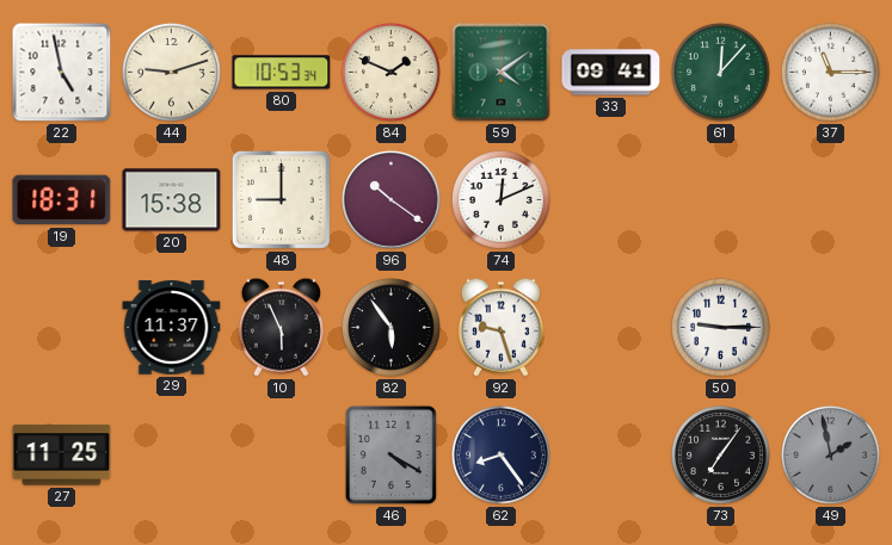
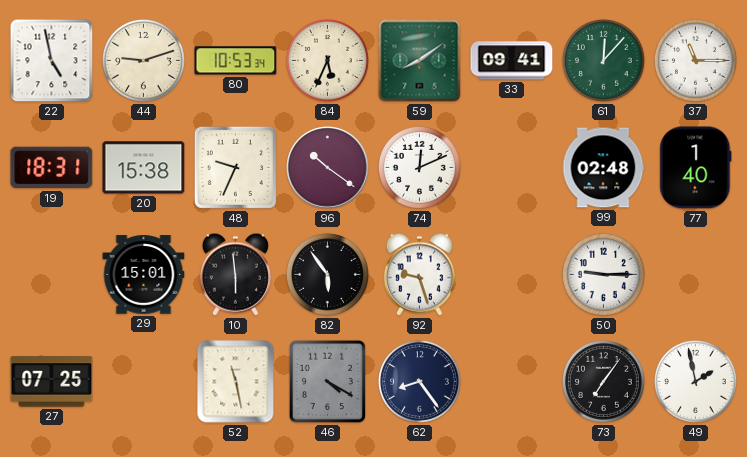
84: 1:49 -> 5:34 (327, 60)
59: 4:09 -> 8:09 (420, 61)
48: 9:00 -> 9:34 (235, 167)
99: none -> 02:48 (603, 168)
77: none -> 1:40 (696, 168)
29: 11:37 -> 15:01 (144, 275)
10: 5:56 -> 5:59 (235, 274)
27: 11:25 -> 07:25 (52, 382)
52: none -> 11:28 (236, 382)
49 dial: grey -> white (695, 381)
